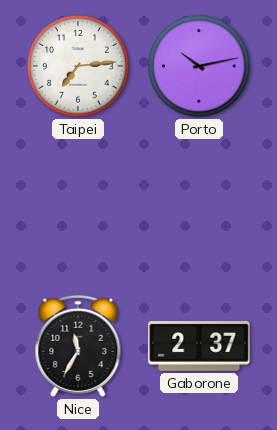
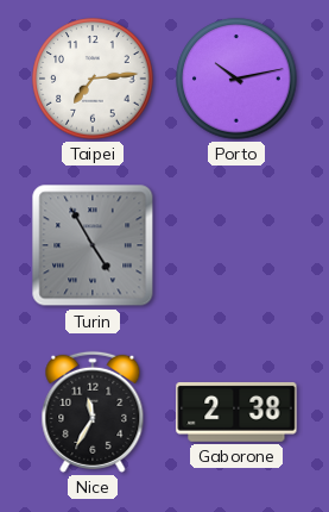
Turin: none -> 4:55 (93, 245)
Gaborone: 2:37 -> 2:38 (236, 412)
